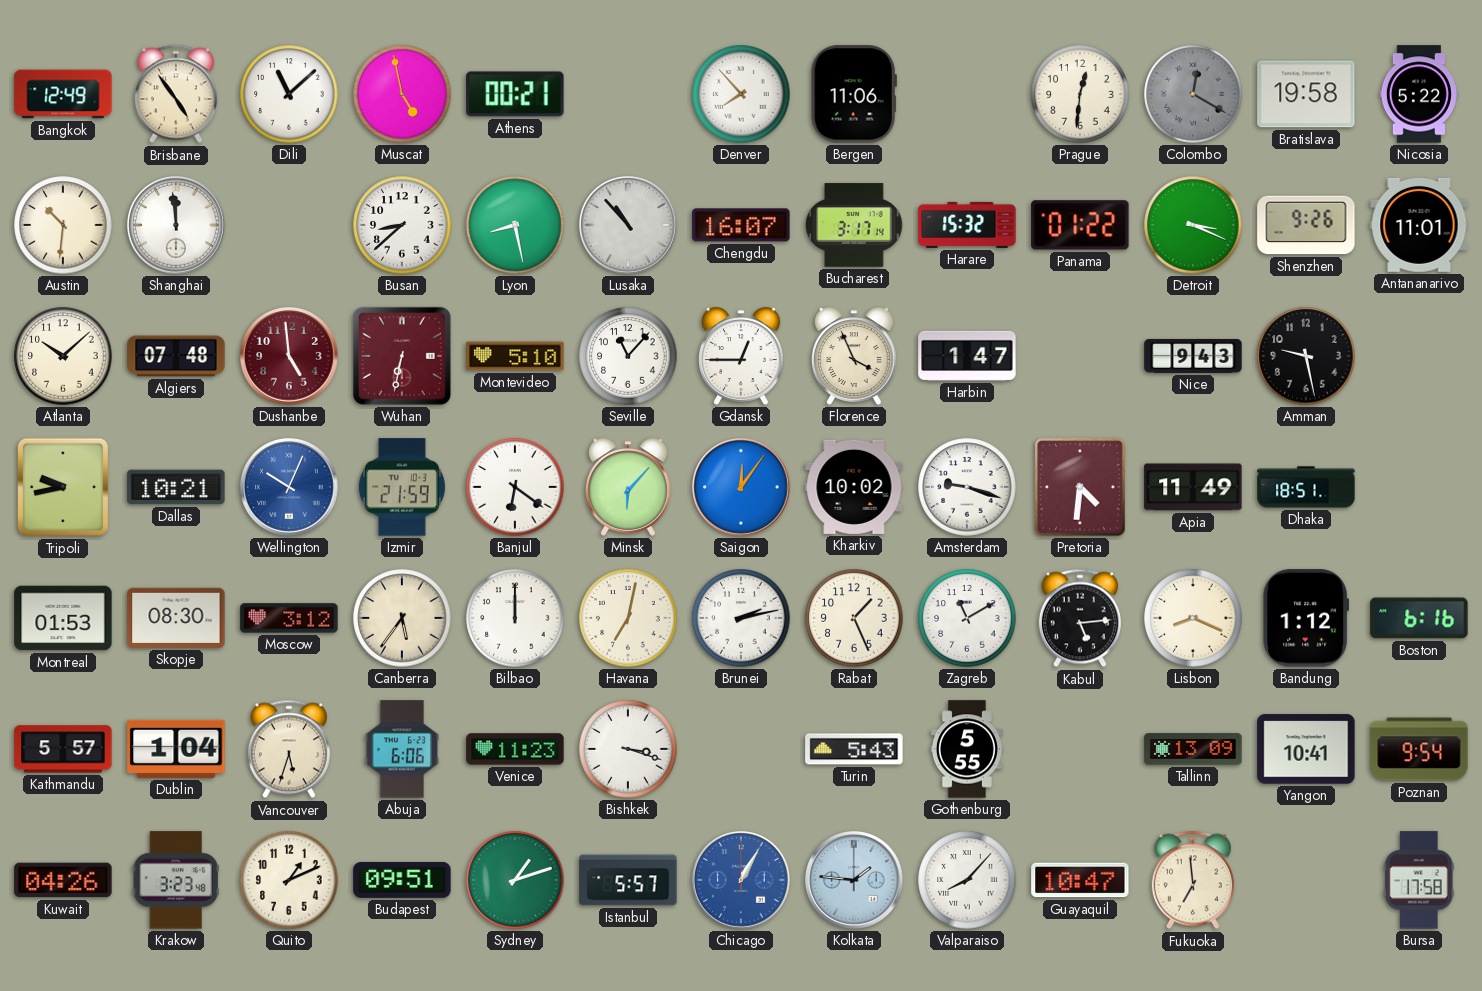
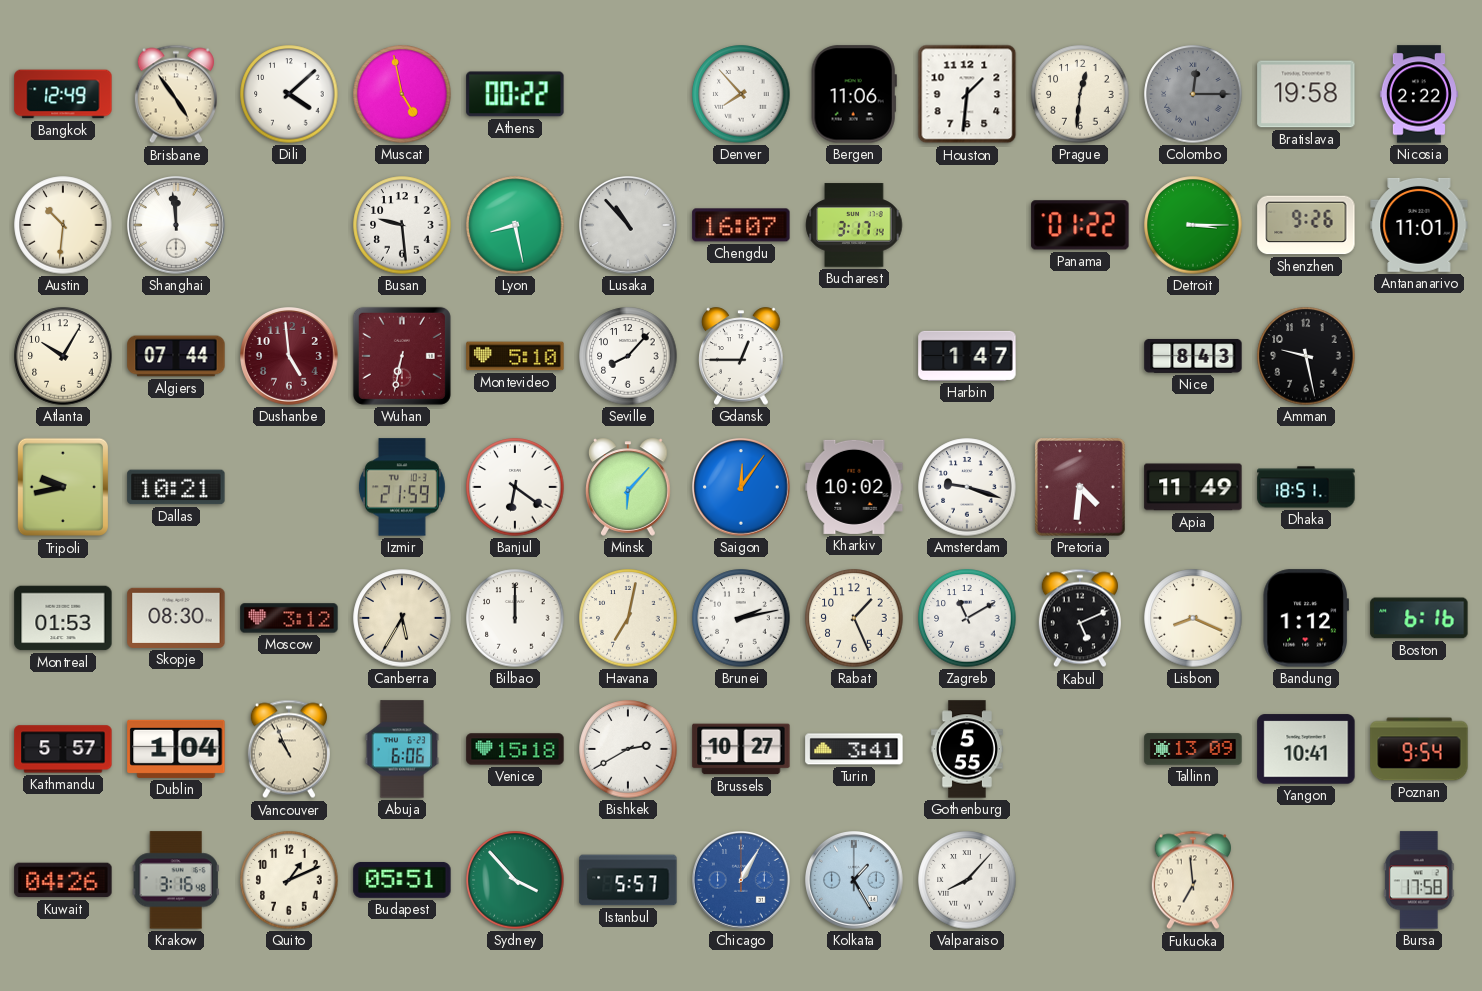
Dili: 11:08 -> 4:08 (289, 94)
Athens: 00:21 -> 00:22 (515, 94)
Houston: none -> 1:31 (967, 94)
Colombo: 12:20 -> 12:15 (1193, 94)
Nicosia: 5:22 -> 2:22 (1419, 94)
Busan: 8:38 -> 9:29 (402, 225)
Harare: 15:32 -> none (967, 225)
Detroit: 3:19 -> 3:15 (1193, 225)
Atlanta: 10:08 -> 10:05 (63, 356)
Algiers: 07:48 -> 07:44 (176, 356)
Seville: 11:07 -> 8:07 (628, 356)
Florence: 3:56 -> none (855, 356)
Nice: 9:43 -> 8:43 (1193, 356)
Wellington: 10:04 -> none (290, 488)
Canberra: 5:36 -> 5:35 (402, 618)
Kabul: 5:14 -> 5:11 (1080, 618)
Vancouver: 5:33 -> 10:56 (289, 749)
Venice: 11:23 -> 15:18 (515, 749)
Bishkek: 3:18 -> 2:40 (628, 749)
Brussels: none -> 10:27 (741, 749)
Turin: 5:43 -> 3:41 (854, 749)
Krakow: 3:23 -> 3:16 (176, 880)
Budapest: 09:51 -> 05:51 (402, 880)
Sydney: 1:12 -> 3:53 (515, 880)
Kolkata: 1:46 -> 1:25 (855, 881)
Guayaquil: 10:47 -> none (1080, 880)
